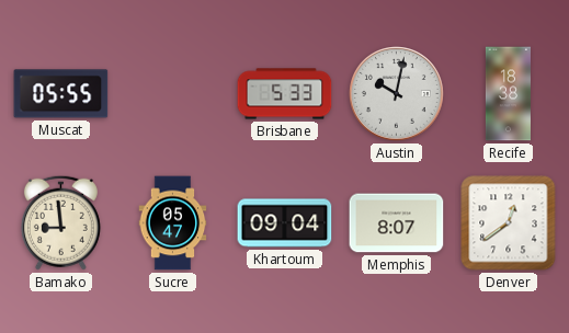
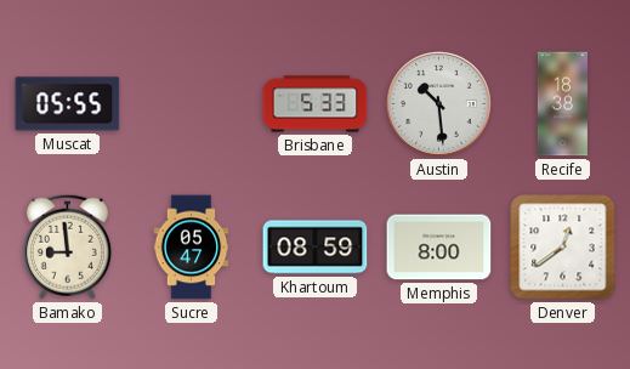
Austin: 10:02 -> 10:29 (439, 104)
Khartoum: 09:04 -> 08:59 (316, 248)
Memphis: 8:07 -> 8:00 (439, 248)
